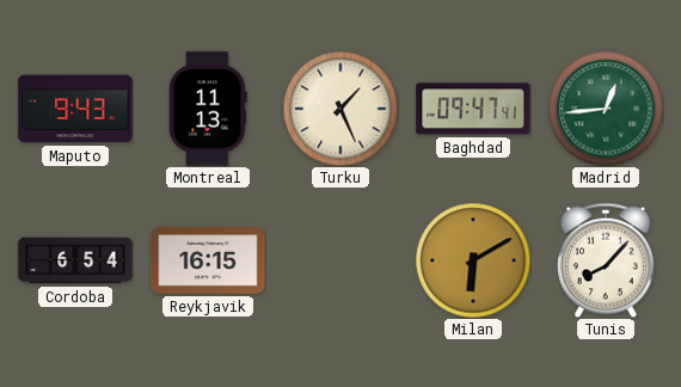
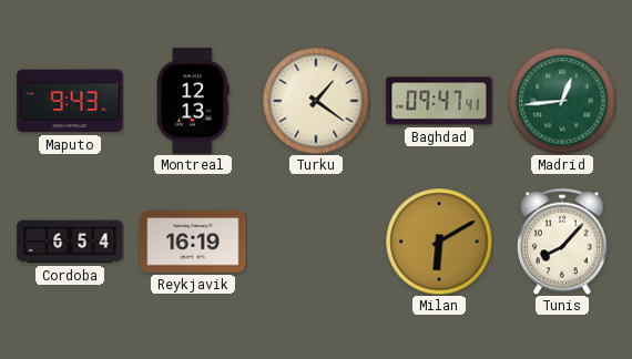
Montreal: 11:13 -> 12:13 (193, 101)
Turku: 1:26 -> 1:21 (316, 101)
Reykjavik: 16:15 -> 16:19 (193, 242)
